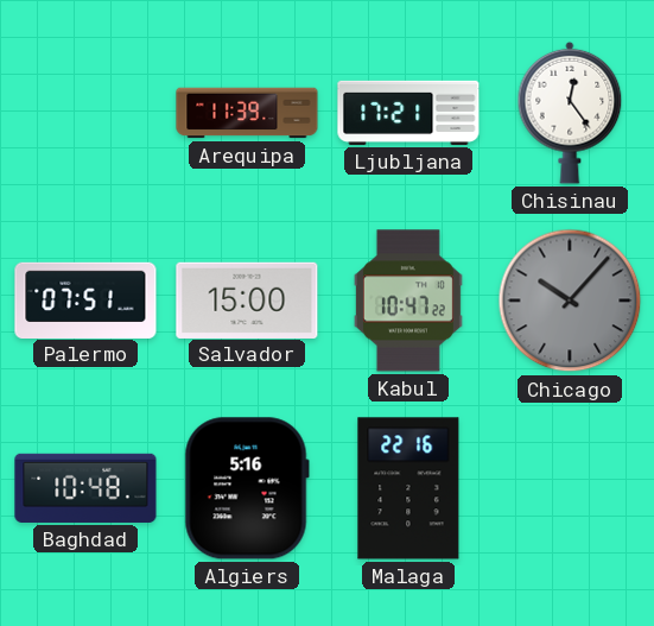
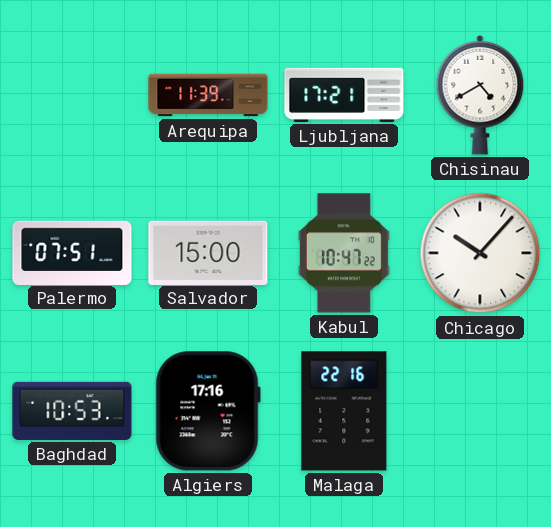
Chisinau: 12:24 -> 4:40 (480, 95)
Chicago dial: grey -> white (480, 253)
Baghdad: 10:48 -> 10:53 (72, 411)
Algiers: 5:16 -> 17:16 (208, 411)
